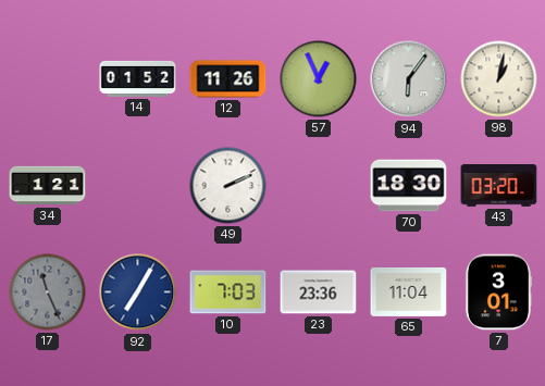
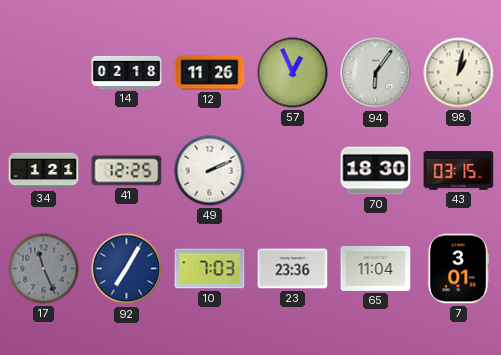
14: 01:52 -> 02:18 (127, 72)
41: none -> 12:25 (127, 171)
43: 03:20 -> 03:15 (459, 171)
